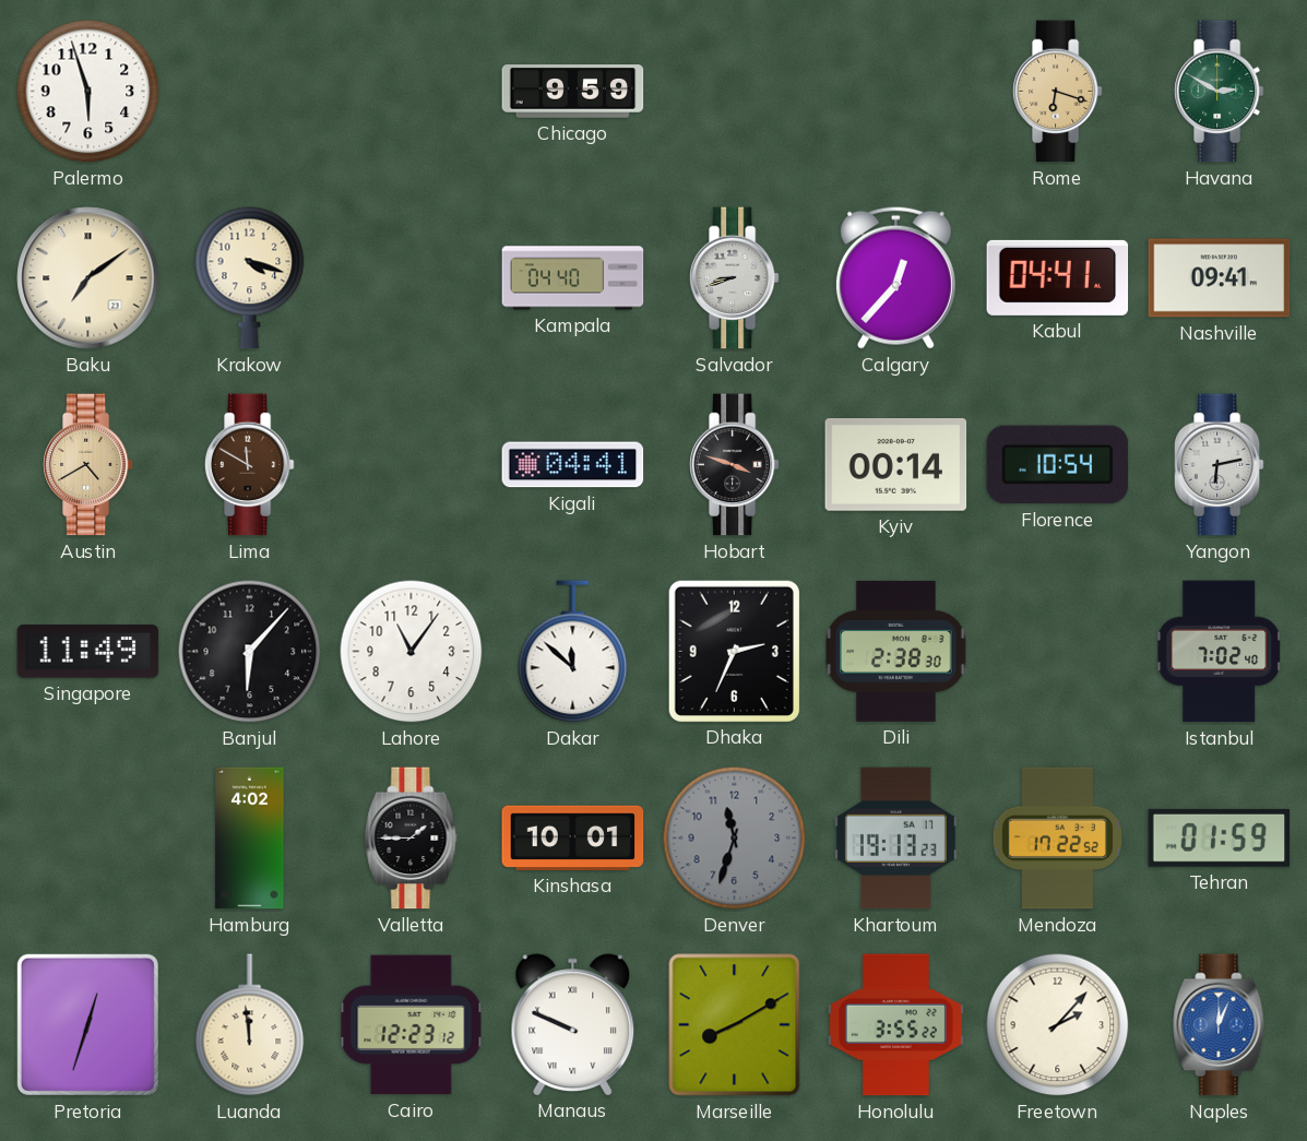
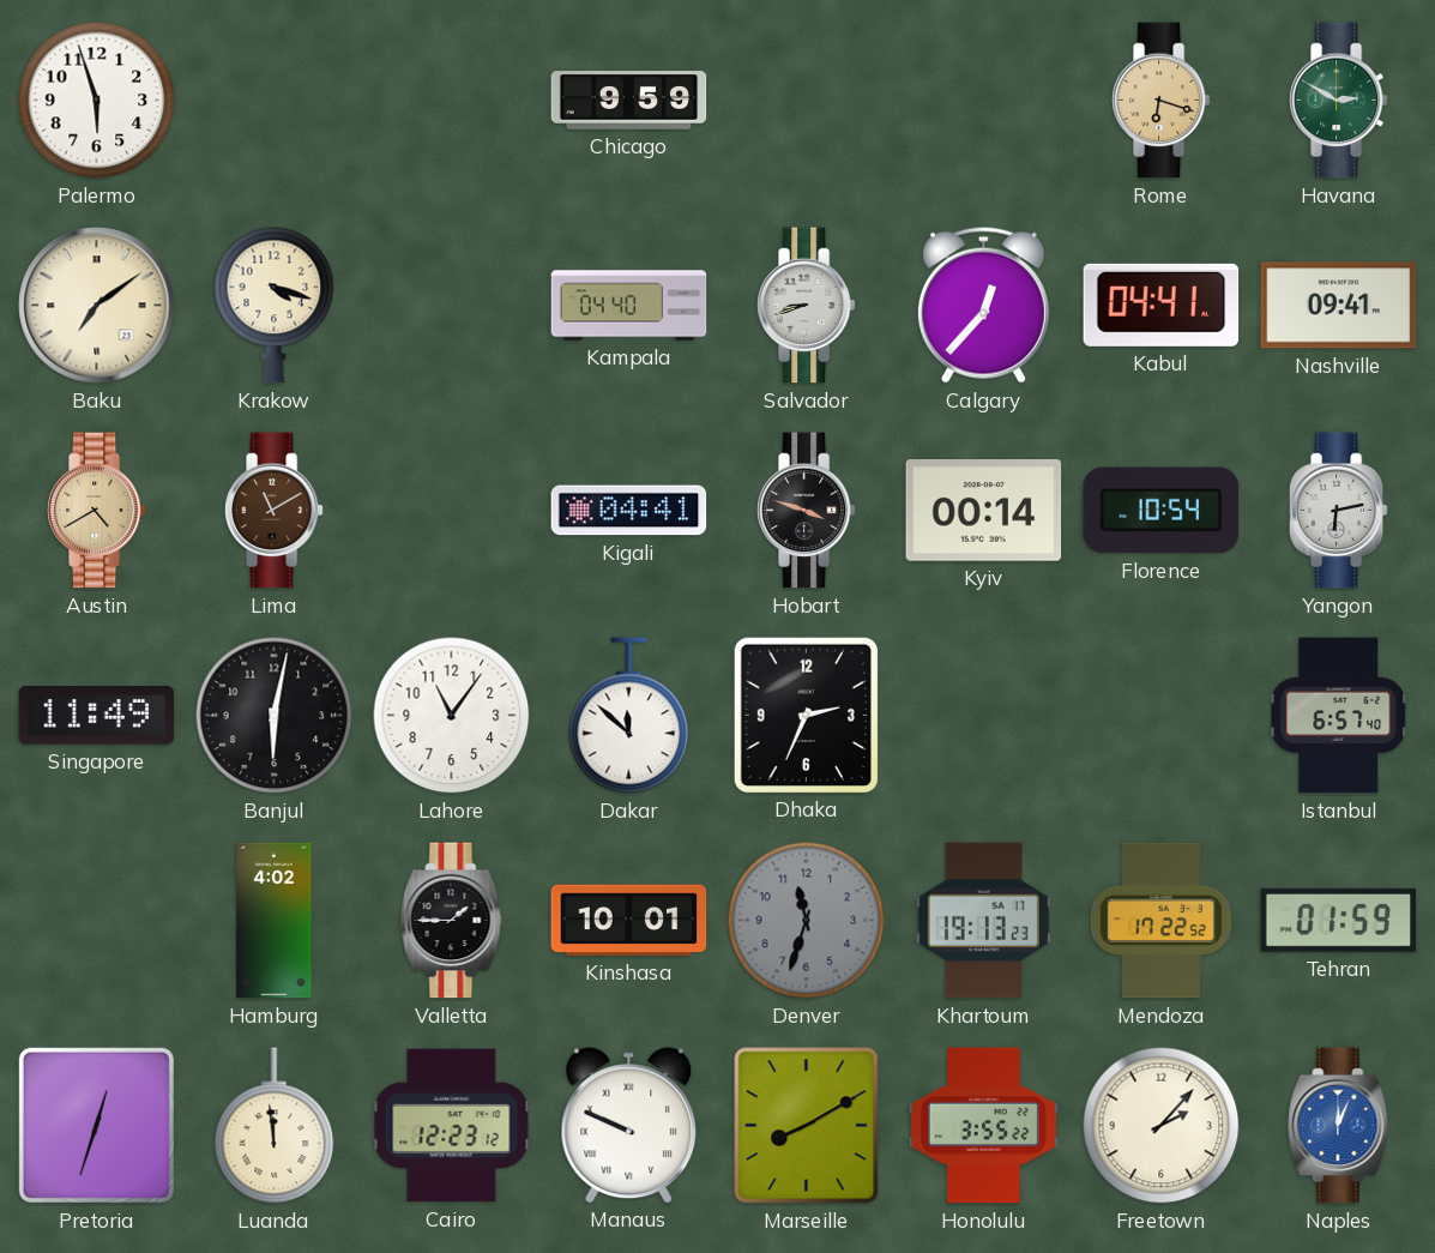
Lima: 11:50 -> 11:10 (273, 511)
Banjul: 6:07 -> 6:02 (275, 716)
Dili: 2:38 -> none (896, 651)
Istanbul: 7:02 -> 6:57 (1339, 716)
